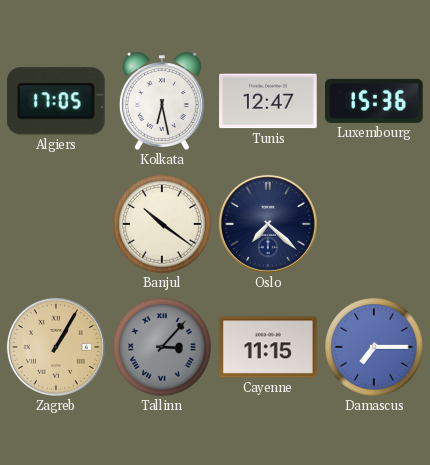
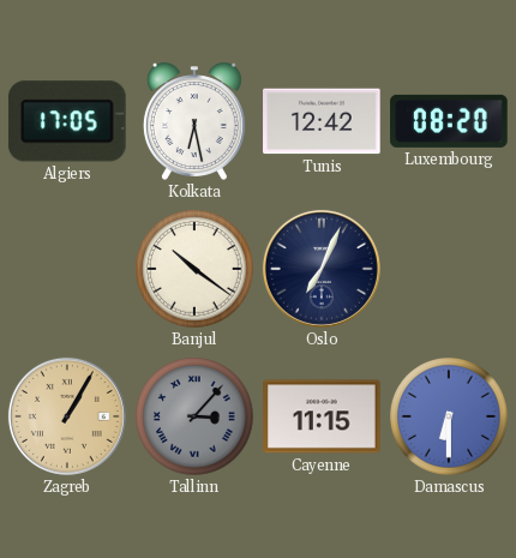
Tunis: 12:47 -> 12:42 (322, 121)
Luxembourg: 15:36 -> 08:20 (449, 121)
Oslo: 7:22 -> 7:04 (322, 269)
Damascus: 7:15 -> 6:30 (450, 418)
